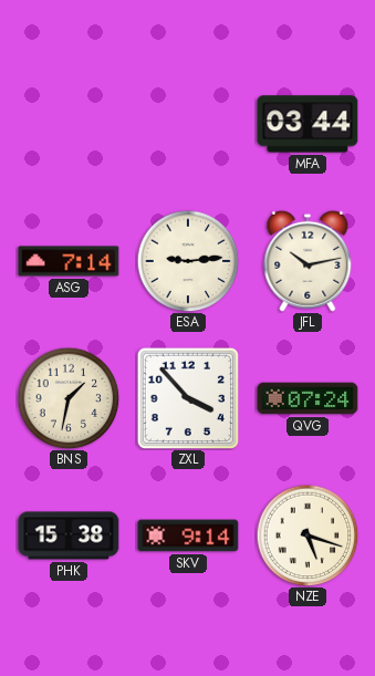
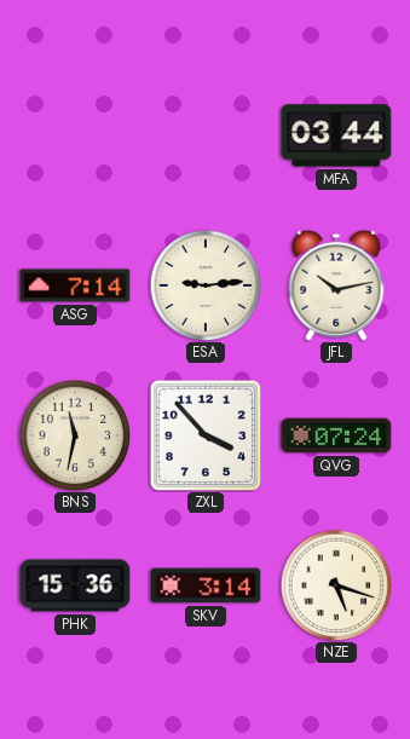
BNS: 1:32 -> 11:32 (75, 435)
PHK: 15:38 -> 15:36 (75, 585)
SKV: 9:14 -> 3:14 (206, 585)
